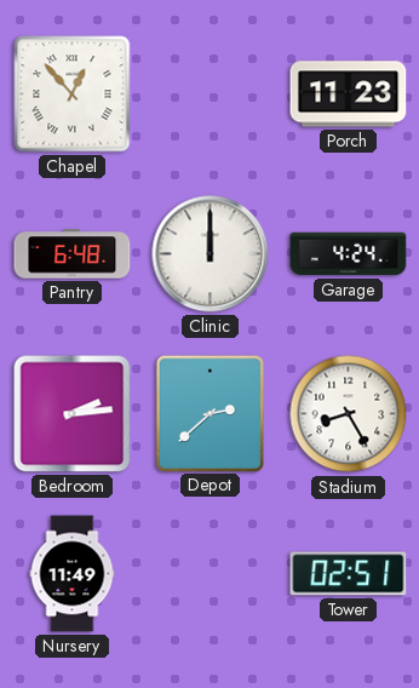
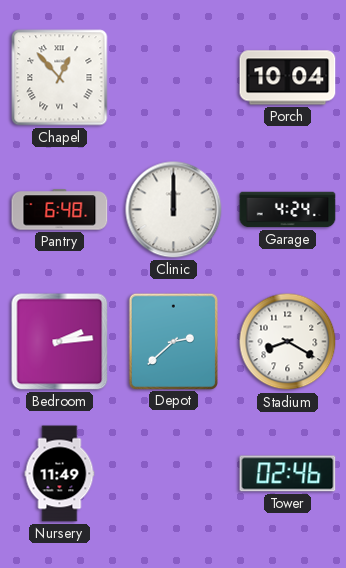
Porch: 11:23 -> 10:04 (288, 78)
Stadium: 8:25 -> 8:20 (288, 342)
Tower: 02:51 -> 02:46 (288, 474)
